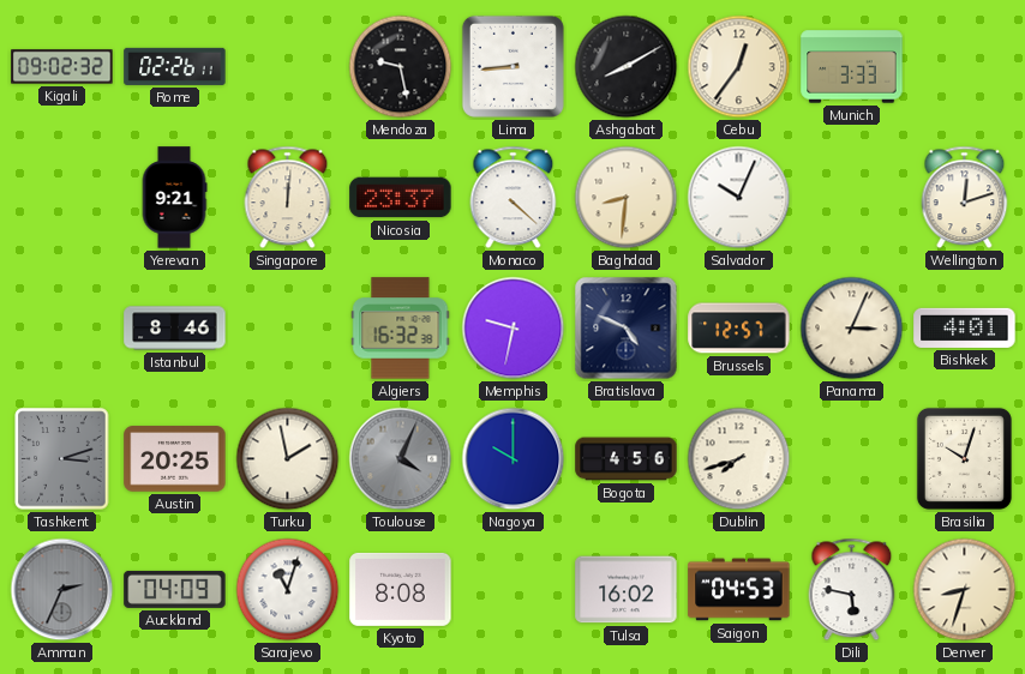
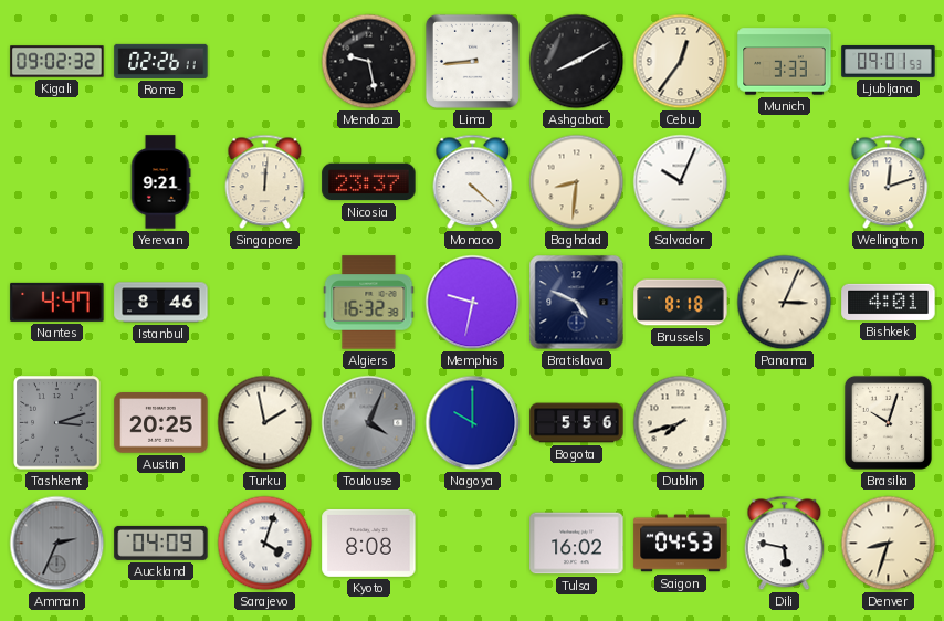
Ljubljana: none -> 09:01 (889, 61)
Nantes: none -> 4:47 (57, 302)
Brussels: 12:57 -> 8:18 (681, 303)
Bogota: 4:56 -> 5:56 (577, 423)
Sarajevo: 11:03 -> 4:03 (265, 544)
